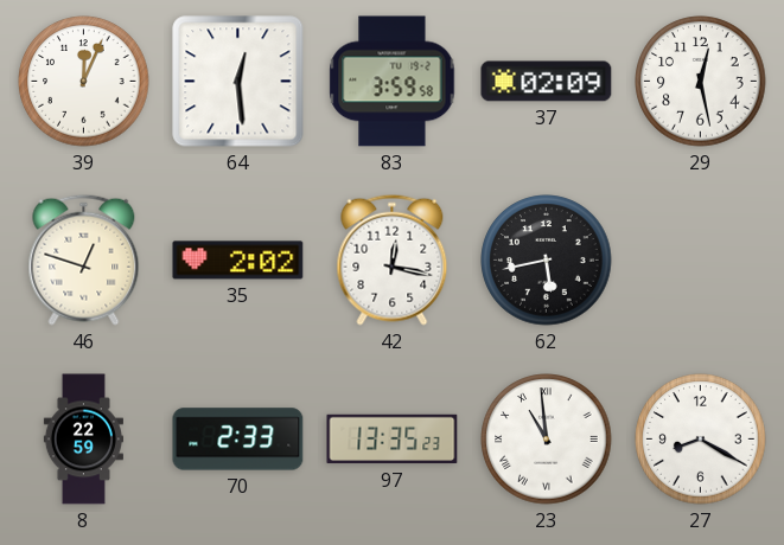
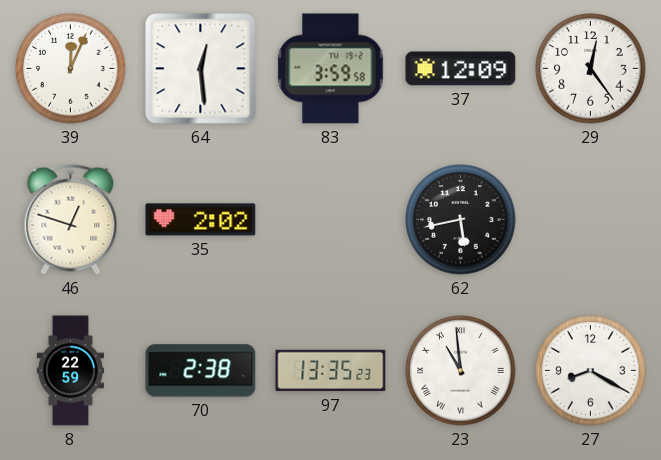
37: 02:09 -> 12:09 (461, 69)
29: 12:28 -> 12:24 (591, 69)
42: 12:17 -> none (393, 259)
70: 2:33 -> 2:38 (201, 371)
